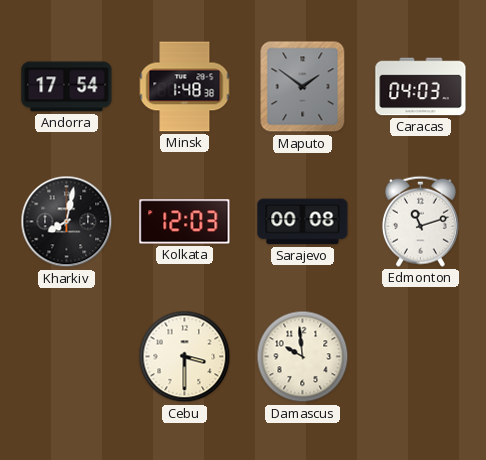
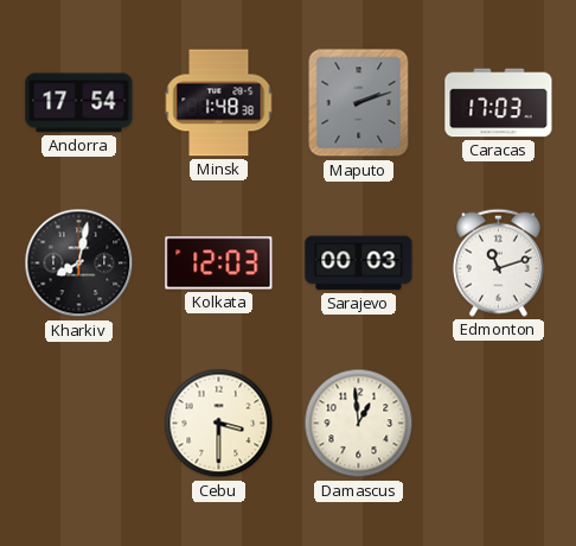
Maputo: 1:51 -> 2:12 (359, 103)
Caracas: 04:03 -> 17:03 (499, 103)
Sarajevo: 00:08 -> 00:03 (359, 264)
Damascus: 9:59 -> 12:59 (359, 424)
